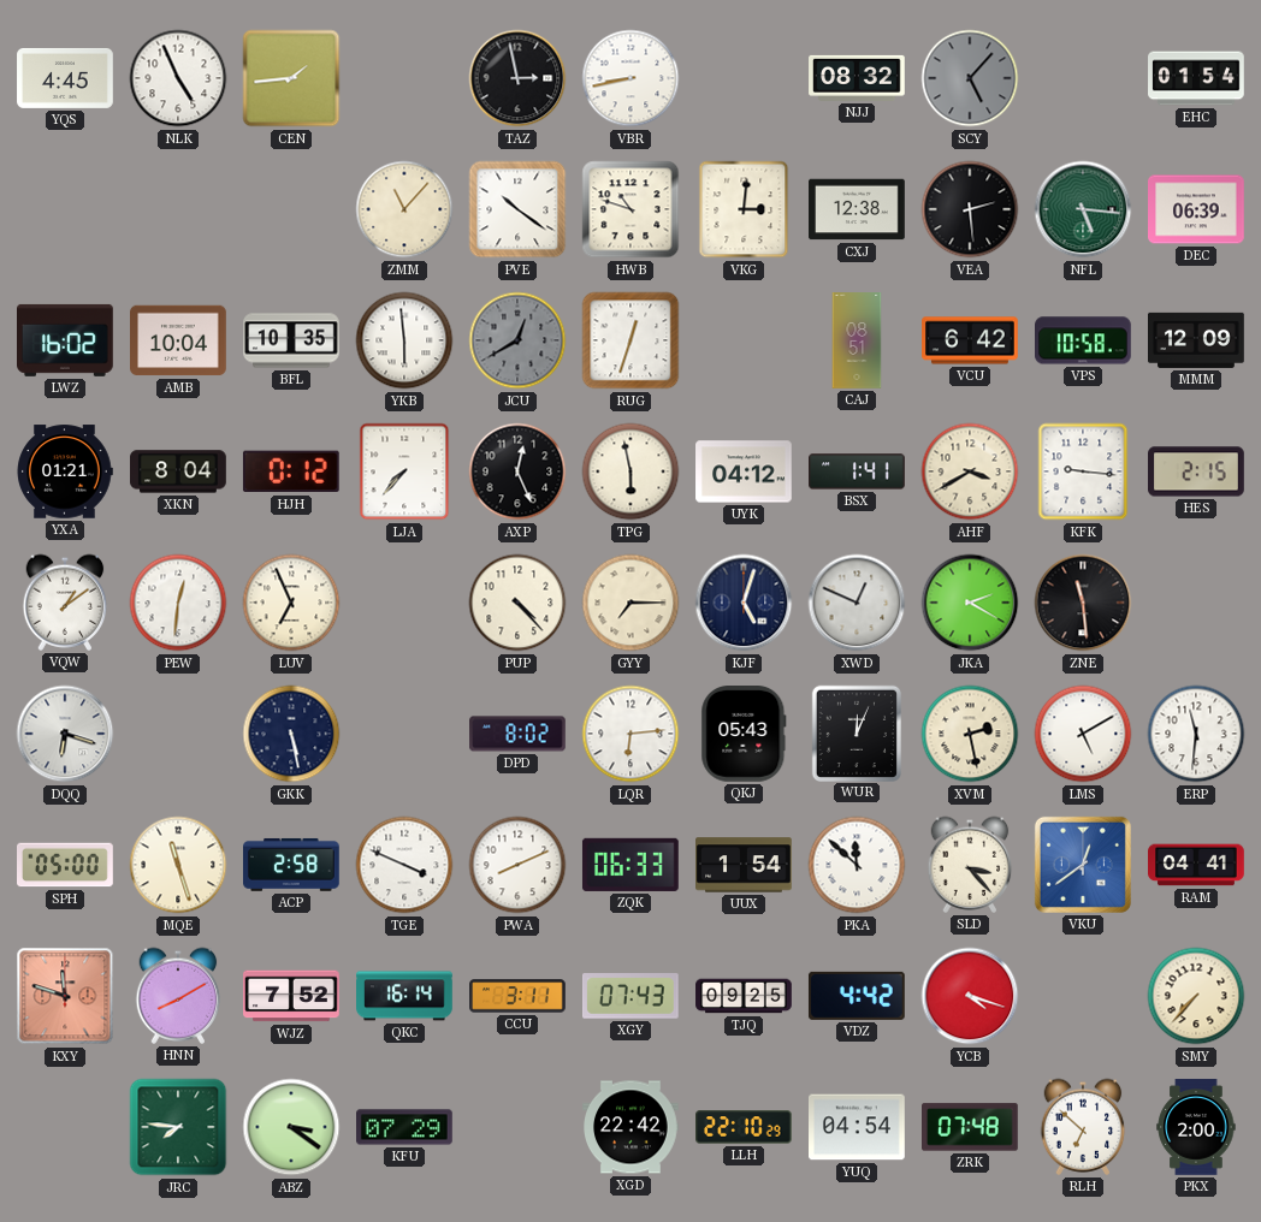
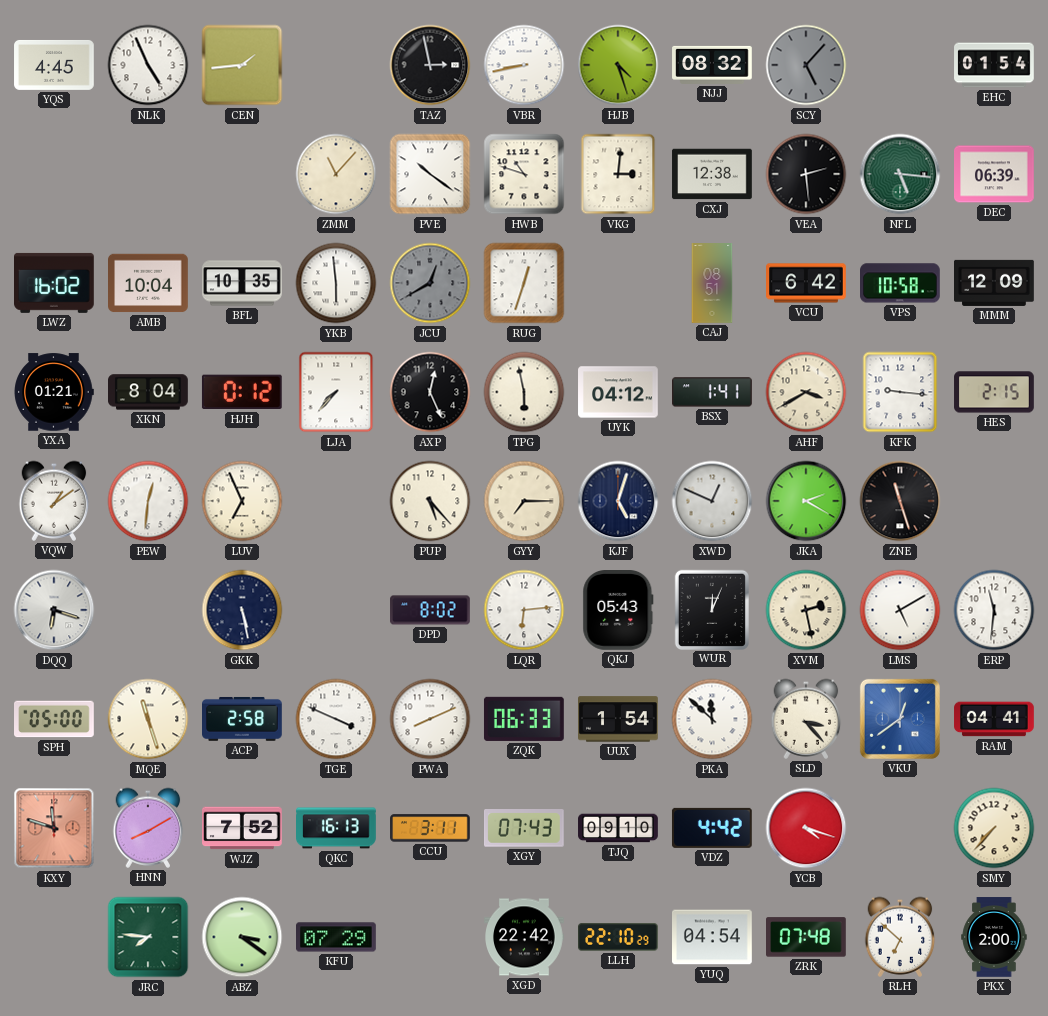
HJB: none -> 4:27 (618, 65)
PUP: 4:23 -> 5:23 (430, 501)
ZNE: 11:29 -> 11:27 (900, 501)
QKC: 16:14 -> 16:13 (337, 828)
TJQ: 09:25 -> 09:10 (618, 828)
